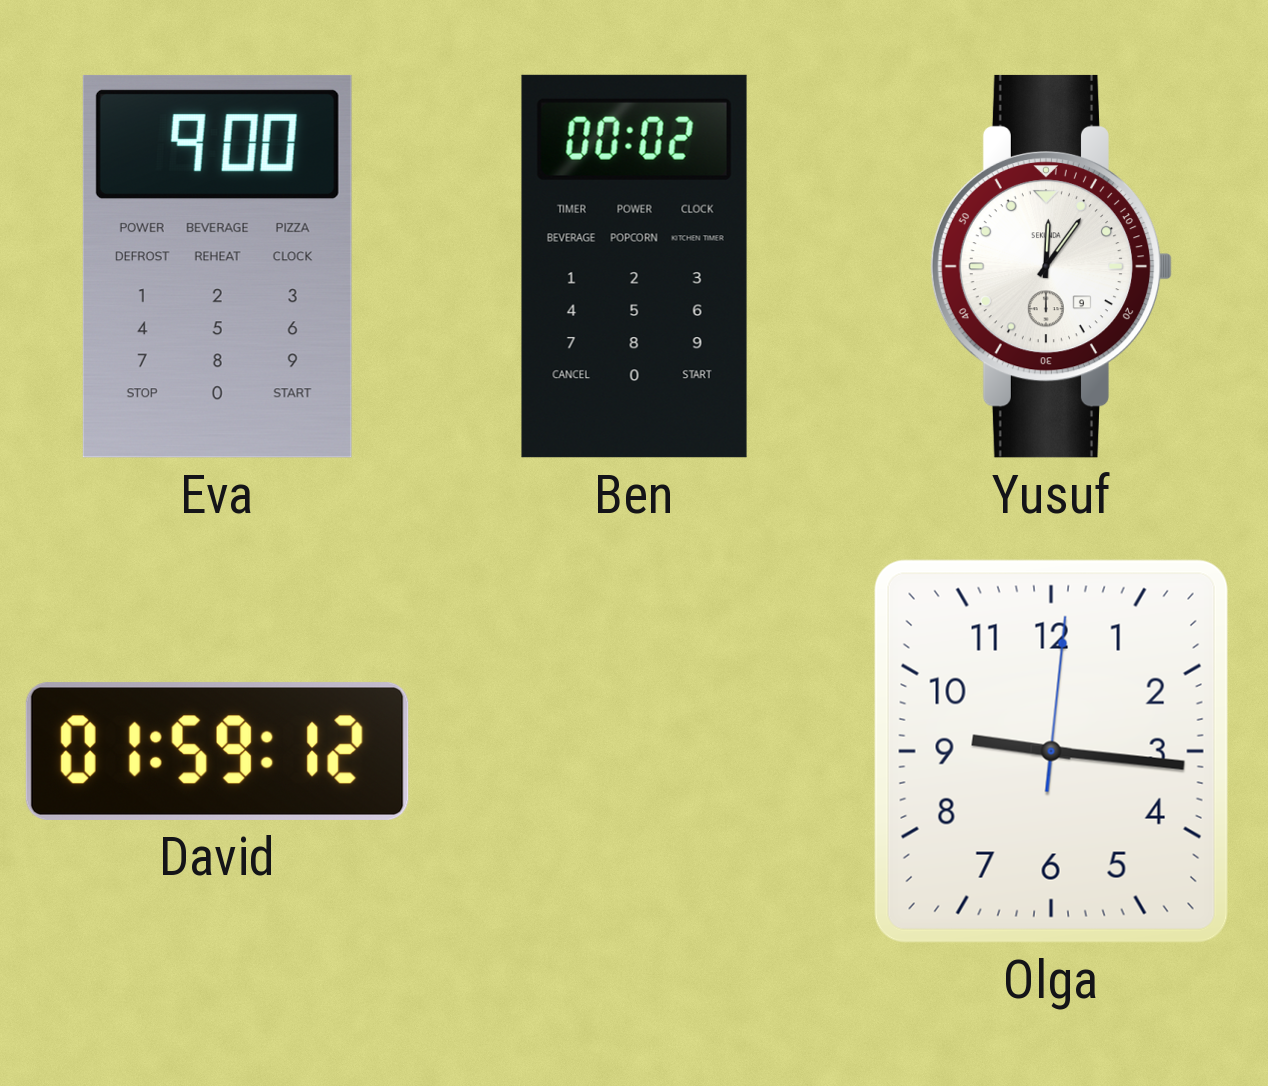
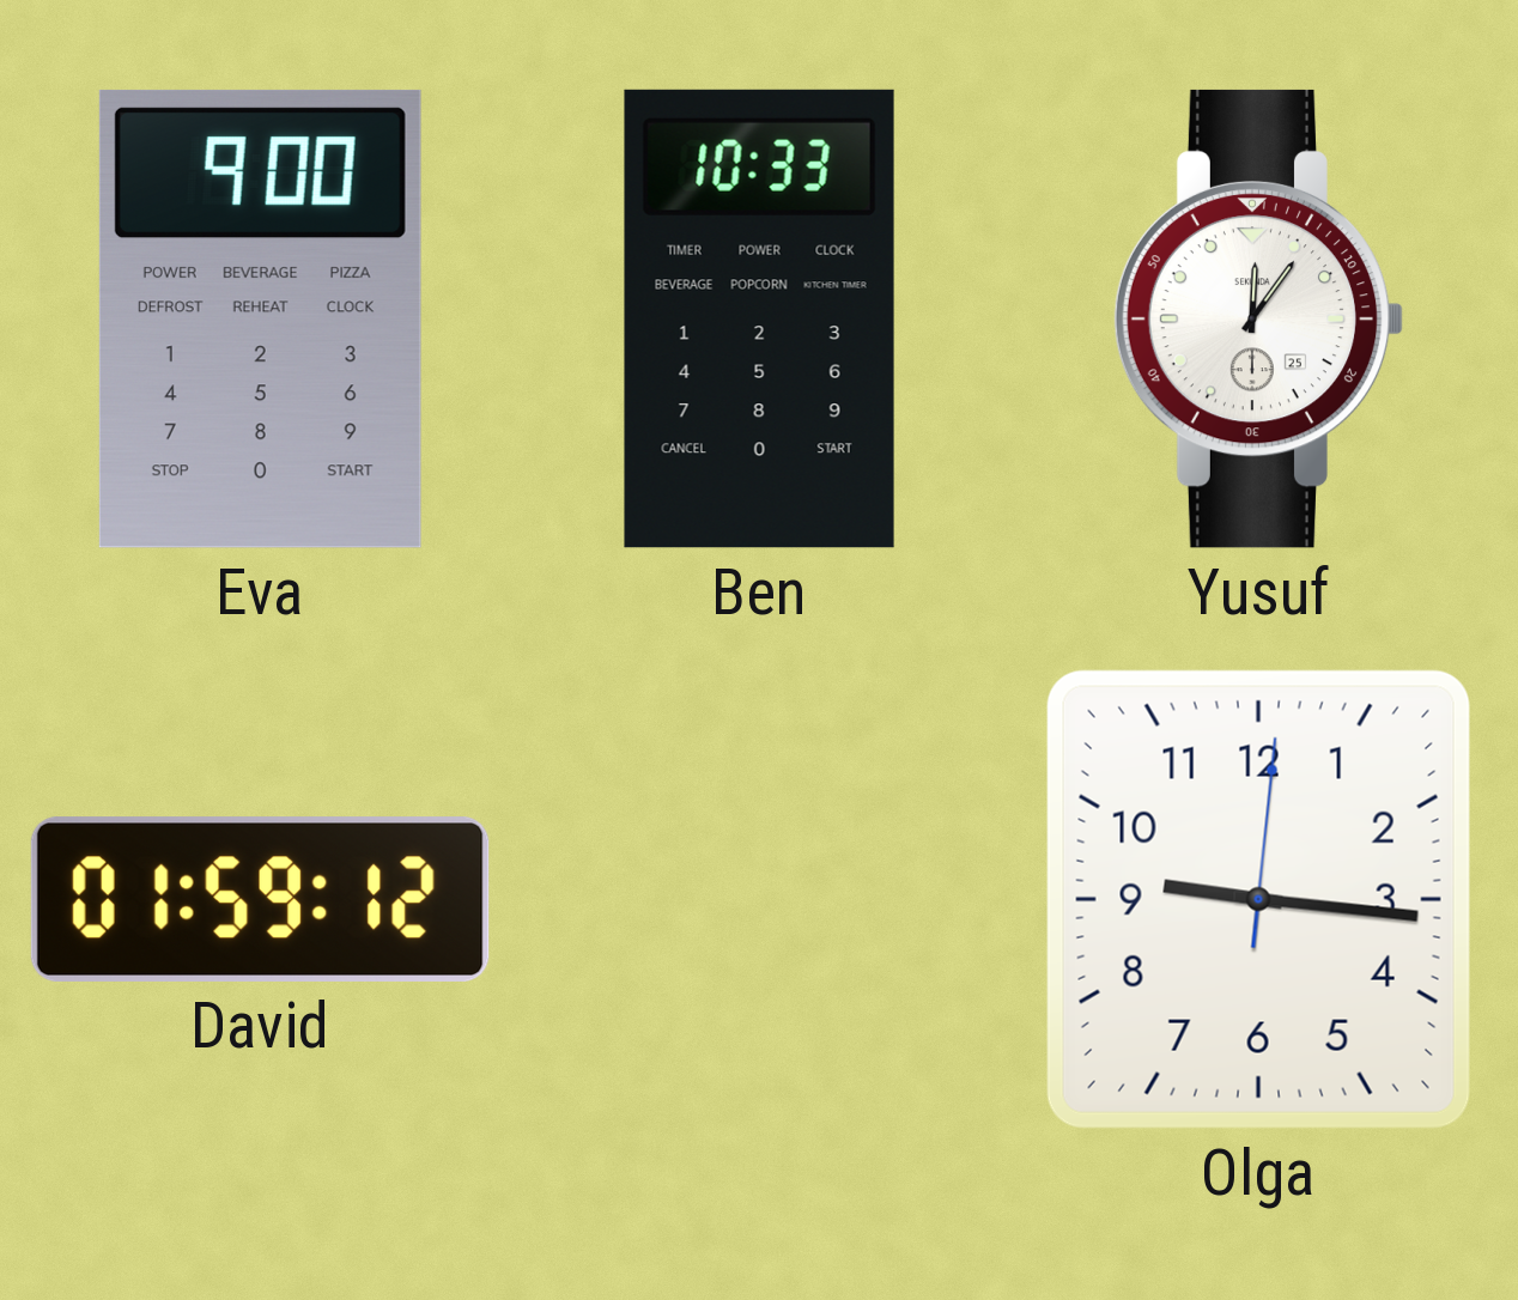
Ben: 00:02 -> 10:33 (759, 318)
Yusuf date: 9 -> 25 (1259, 318)
